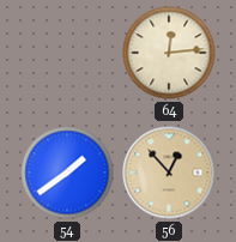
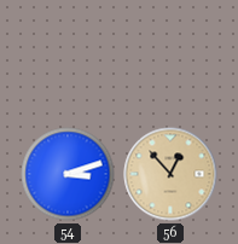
64: 12:14 -> none (169, 53)
54: 1:39 -> 3:12 (68, 174)
